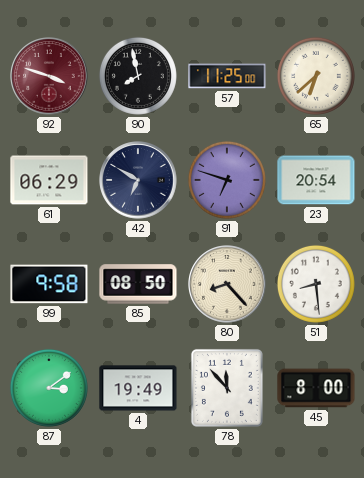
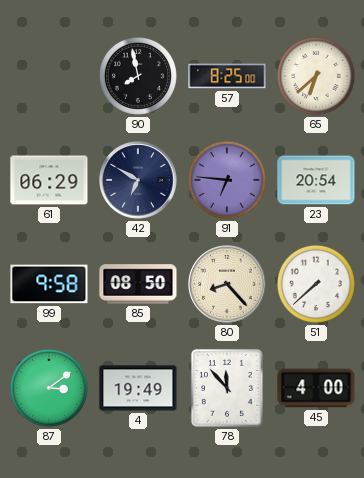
92: 3:48 -> none (49, 76)
57: 11:25 -> 8:25 (227, 76)
91: 6:48 -> 6:46 (227, 180)
51: 8:29 -> 7:38 (316, 284)
45: 8:00 -> 4:00 (316, 388)
